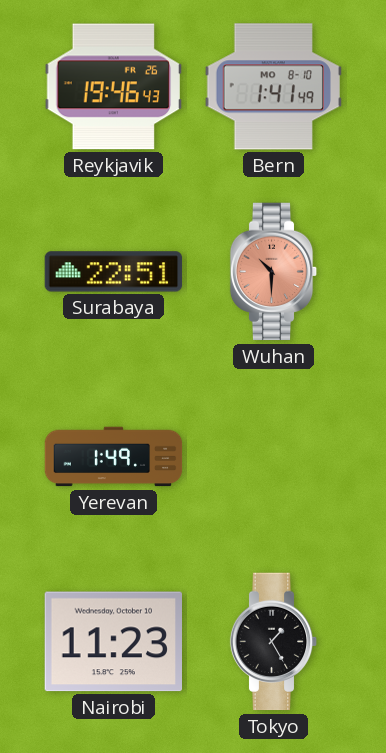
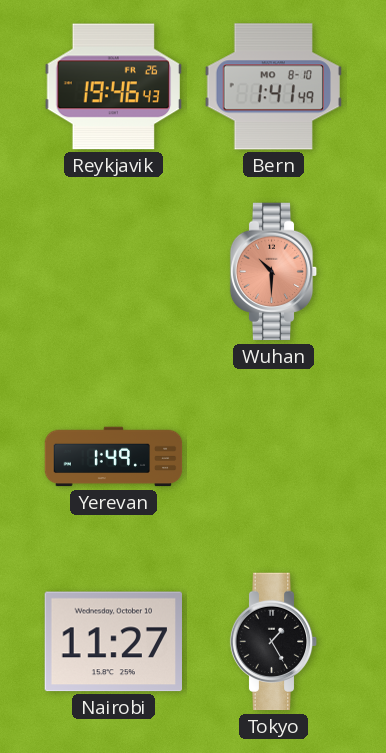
Surabaya: 22:51 -> none (114, 272)
Nairobi: 11:23 -> 11:27 (113, 642)
